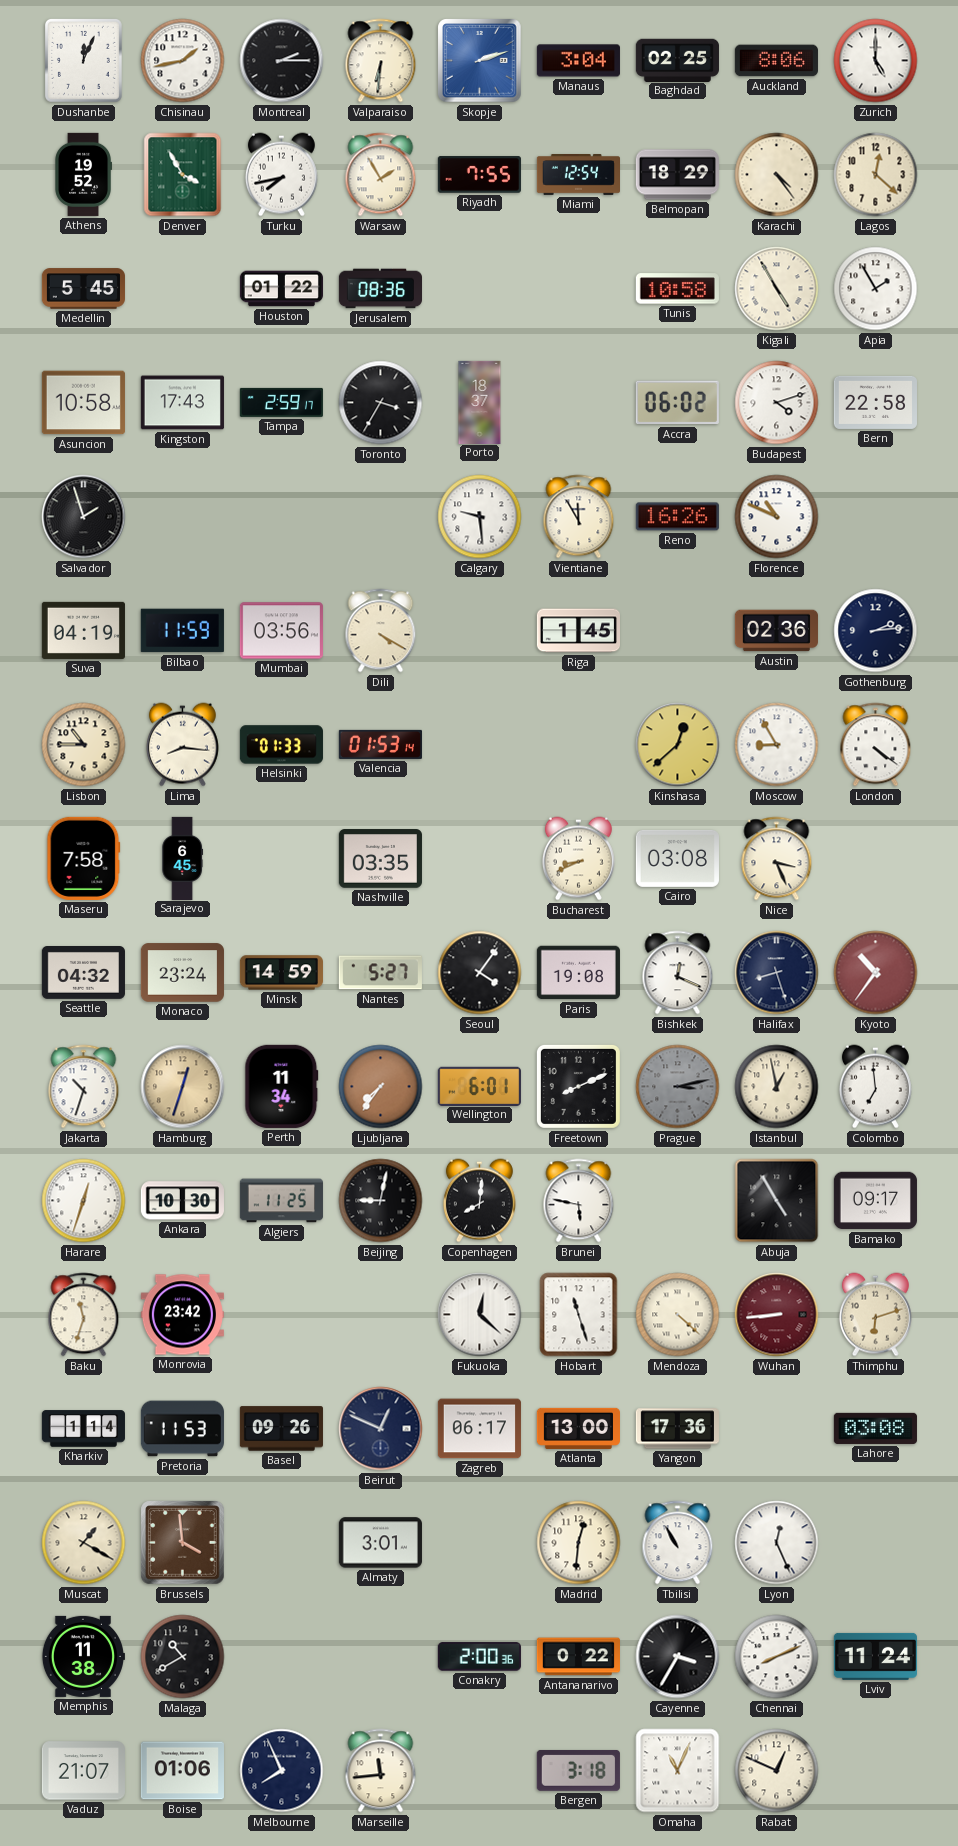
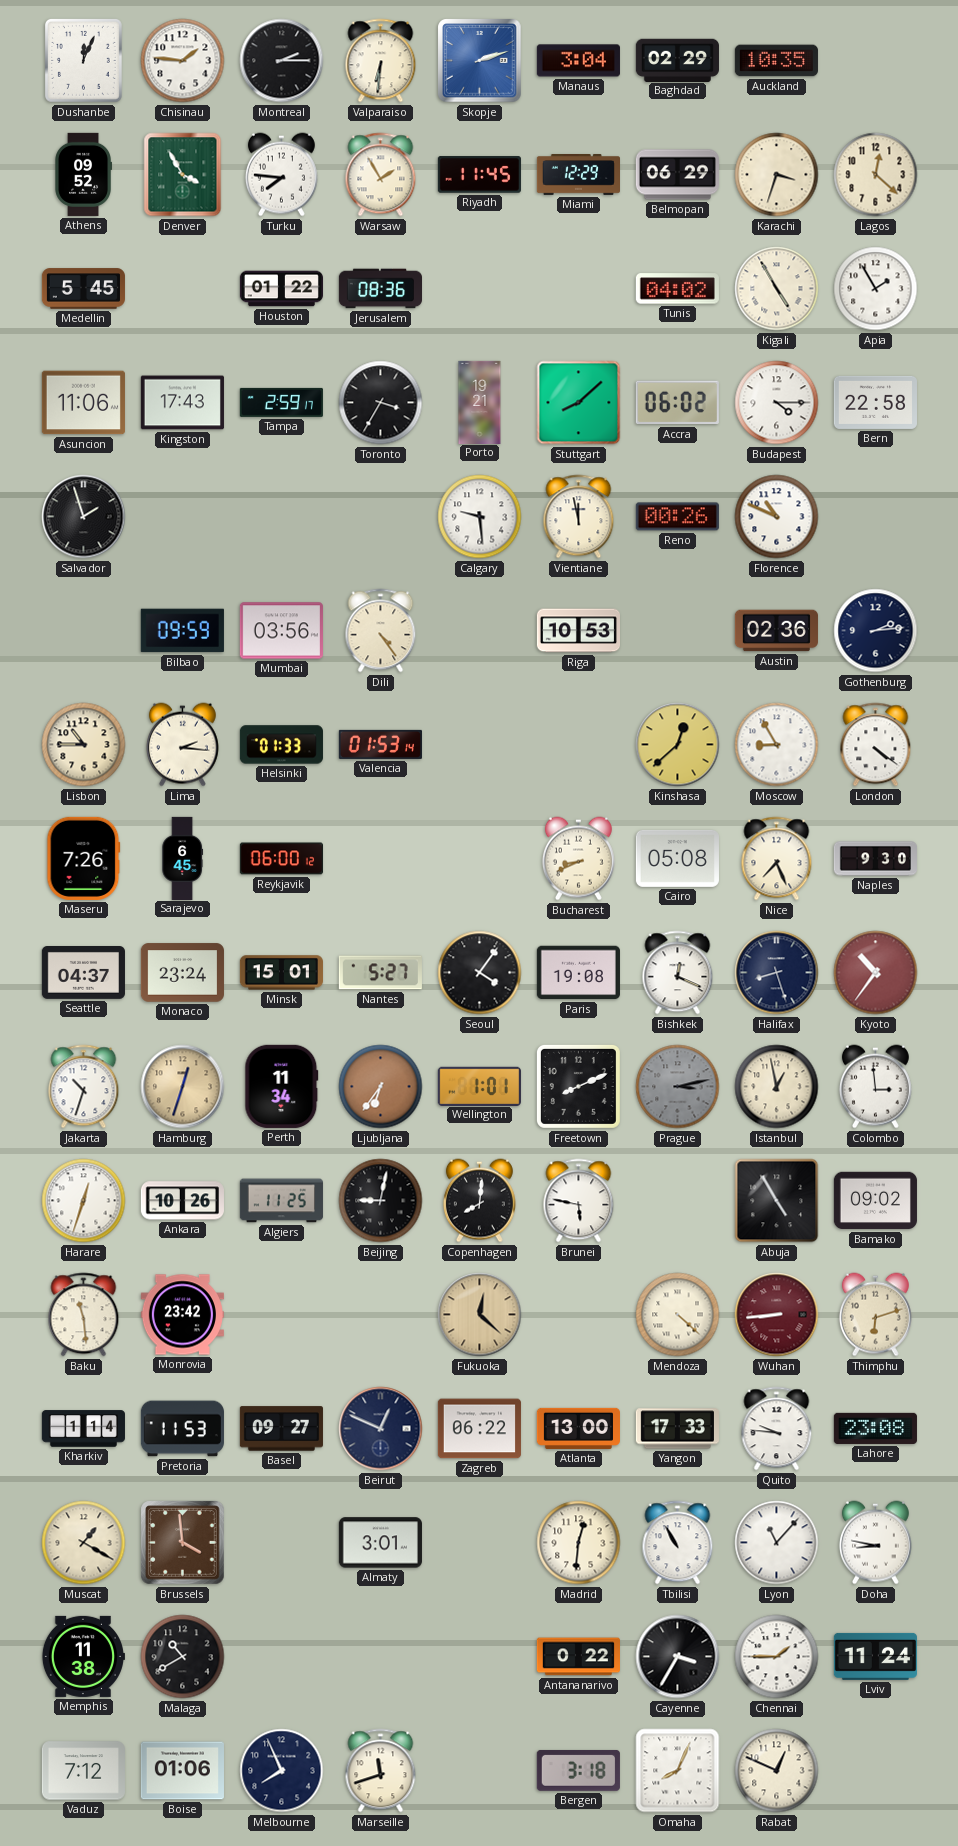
Chisinau: 1:43 -> 1:46 (183, 61)
Baghdad: 02:25 -> 02:29 (677, 60)
Auckland: 8:06 -> 10:35 (776, 61)
Zurich: 5:00 -> none (876, 61)
Athens: 19:52 -> 09:52 (83, 174)
Turku: 7:43 -> 7:46 (281, 175)
Riyadh: 7:55 -> 11:45 (479, 175)
Miami: 12:54 -> 12:29 (578, 175)
Belmopan: 18:29 -> 06:29 (677, 175)
Karachi: 4:24 -> 3:33 (777, 175)
Tunis: 10:58 -> 04:02 (677, 289)
Asuncion: 10:58 -> 11:06 (83, 403)
Porto: 18:37 -> 19:21 (480, 402)
Stuttgart: none -> 8:08 (579, 403)
Budapest: 4:12 -> 4:15 (777, 403)
Vientiane: 11:55 -> 11:58 (579, 517)
Reno: 16:26 -> 00:26 (677, 517)
Suva: 04:19 -> none (83, 630)
Bilbao: 11:59 -> 09:59 (182, 631)
Dili: 4:20 -> 4:24 (381, 631)
Riga: 1:45 -> 10:53 (578, 631)
Lima: 8:16 -> 2:16 (182, 745)
Maseru: 7:58 -> 7:26 (84, 858)
Reykjavik: none -> 06:00 (281, 859)
Nashville: 03:35 -> none (380, 859)
Cairo: 03:08 -> 05:08 (677, 858)
Nice: 3:26 -> 7:26 (777, 859)
Naples: none -> 9:30 (875, 859)
Seattle: 04:32 -> 04:37 (83, 973)
Minsk: 14:59 -> 15:01 (281, 973)
Ljubljana: 7:36 -> 6:36 (381, 1087)
Wellington: 6:01 -> 1:01 (479, 1086)
Colombo: 6:59 -> 2:59 (875, 1087)
Ankara: 10:30 -> 10:26 (182, 1201)
Bamako: 09:17 -> 09:02 (875, 1201)
Baku: 11:33 -> 11:29 (84, 1315)
Fukuoka dial: white -> champagne (480, 1315)
Hobart: 11:27 -> none (579, 1315)
Basel: 09:26 -> 09:27 (281, 1429)
Zagreb: 06:17 -> 06:22 (479, 1429)
Yangon: 17:36 -> 17:33 (677, 1429)
Quito: none -> 9:46 (777, 1429)
Lahore: 03:08 -> 23:08 (875, 1428)
Lyon: 12:26 -> 11:07 (777, 1543)
Doha: none -> 8:47 (875, 1543)
Conakry: 2:00 -> none (479, 1657)
Chennai: 8:11 -> 1:45 (777, 1657)
Vaduz: 21:07 -> 7:12 (83, 1771)
Marseille: 11:44 -> 11:42 (381, 1771)
Omaha: 11:04 -> 8:04 (678, 1771)
